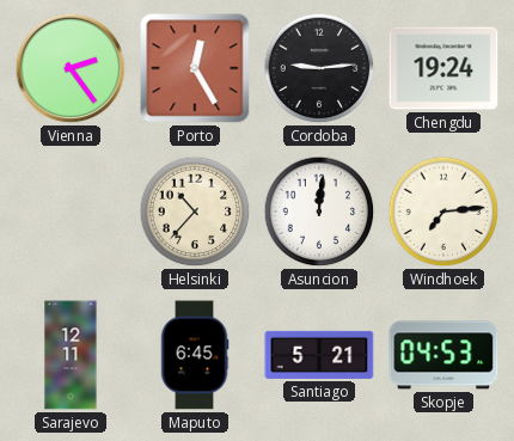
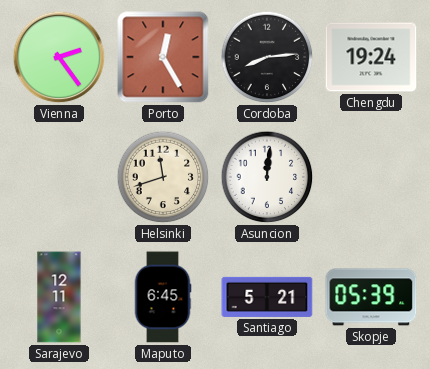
Cordoba: 9:14 -> 8:14 (267, 57)
Helsinki: 10:37 -> 11:42 (163, 177)
Windhoek: 7:14 -> none (443, 212)
Skopje: 04:53 -> 05:39 (371, 297)
